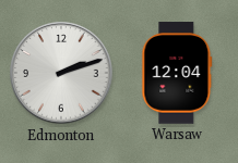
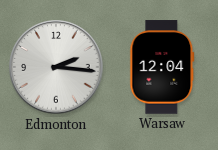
Edmonton: 2:12 -> 2:16 (56, 67)
